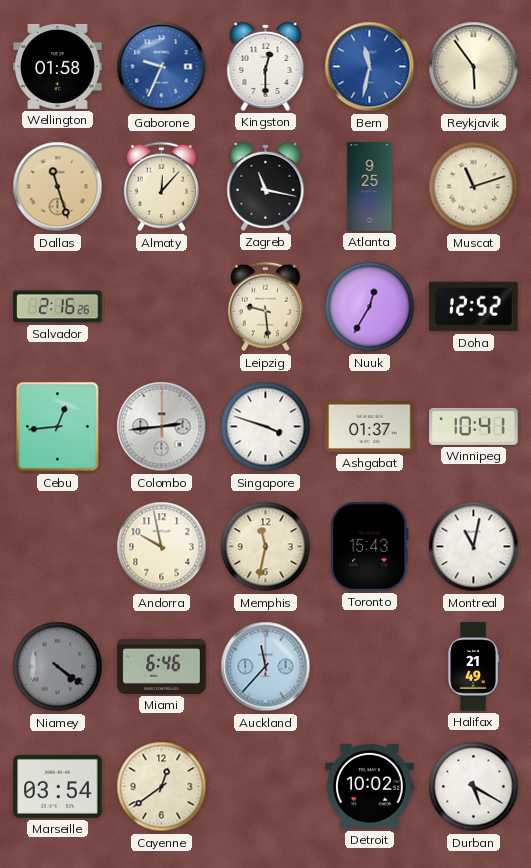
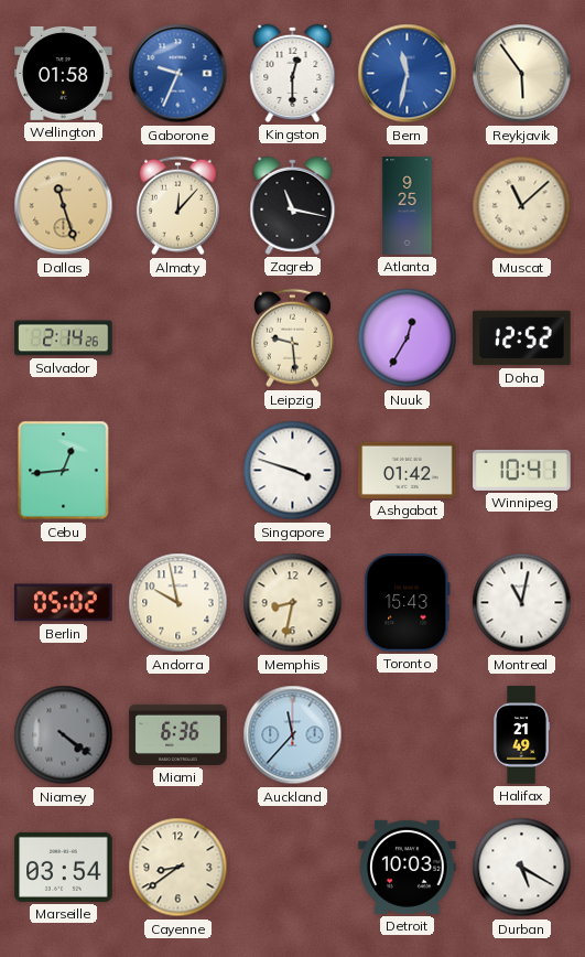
Muscat: 11:12 -> 11:08 (522, 206)
Salvador: 2:16 -> 2:14 (64, 338)
Colombo: 2:44 -> none (162, 427)
Ashgabat: 01:37 -> 01:42 (408, 470)
Berlin: none -> 05:02 (64, 603)
Memphis: 11:32 -> 8:32 (293, 603)
Miami: 6:46 -> 6:36 (178, 734)
Cayenne: 12:39 -> 8:39 (178, 868)
Detroit: 10:02 -> 10:03 (408, 867)
